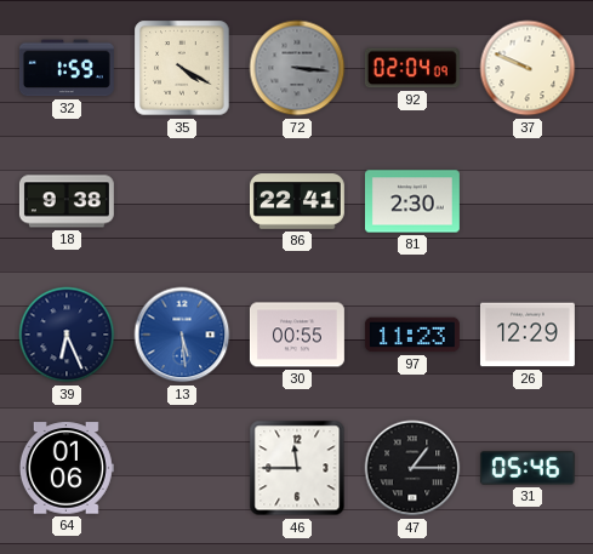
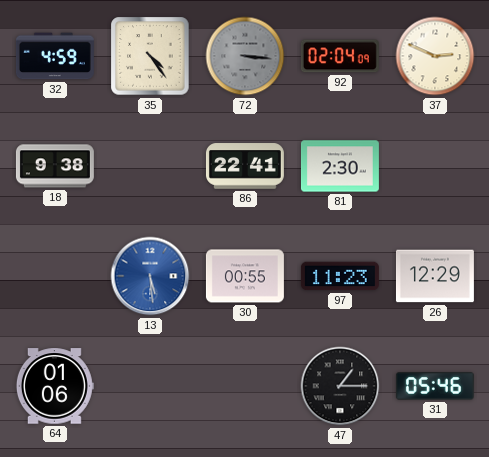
32: 1:59 -> 4:59 (55, 56)
35: 4:20 -> 4:24 (150, 56)
37: 9:49 -> 2:49 (435, 56)
39: 6:26 -> none (67, 335)
46: 11:45 -> none (297, 468)
